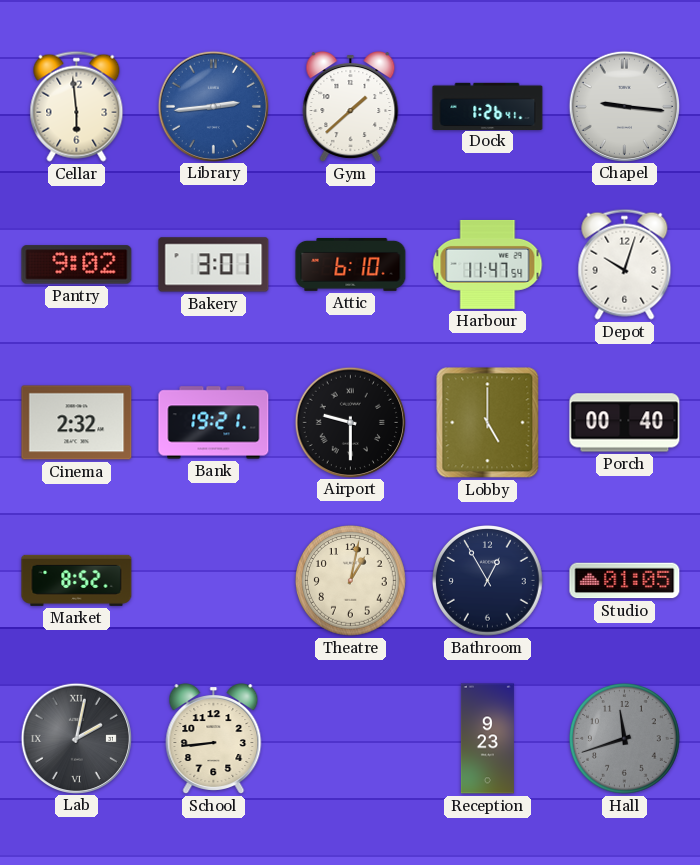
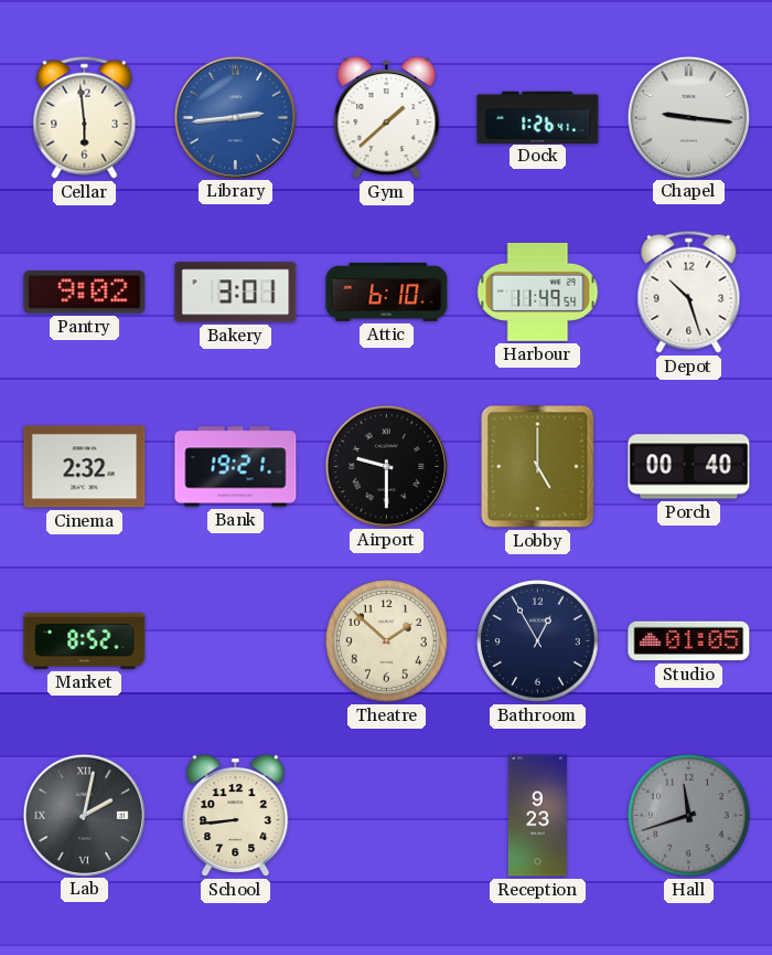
Harbour: 11:47 -> 11:49 (538, 291)
Depot: 10:03 -> 10:27 (689, 291)
Theatre: 1:02 -> 1:52 (387, 641)
